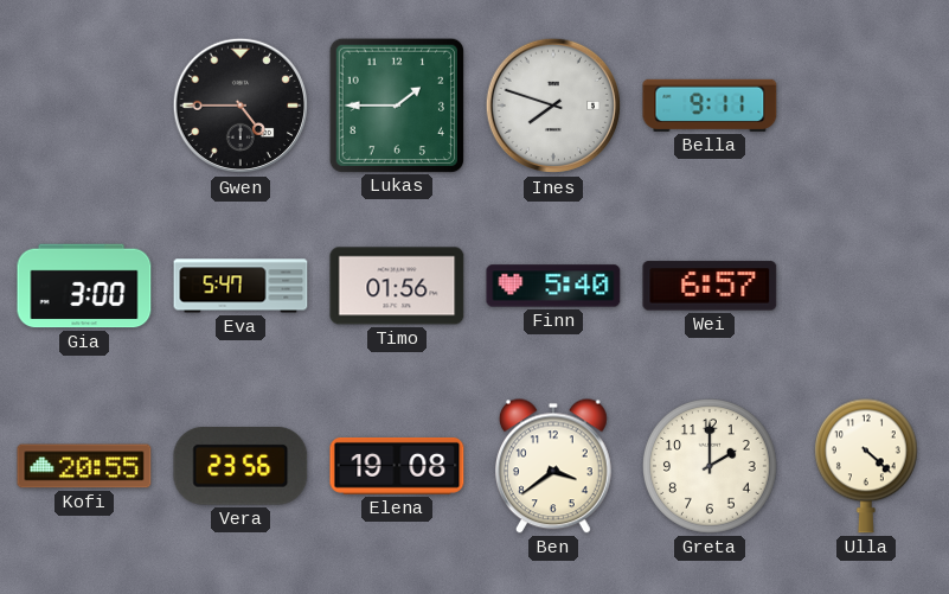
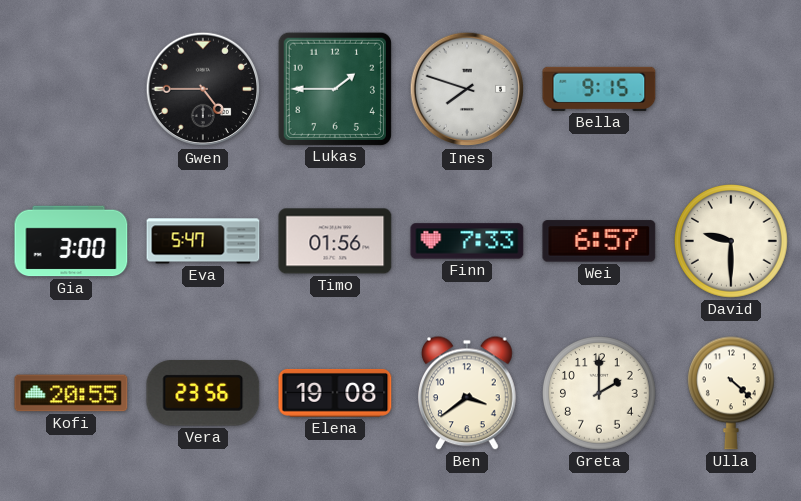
Bella: 9:11 -> 9:15 (599, 89)
Finn: 5:40 -> 7:33 (467, 241)
David: none -> 9:30 (732, 242)
